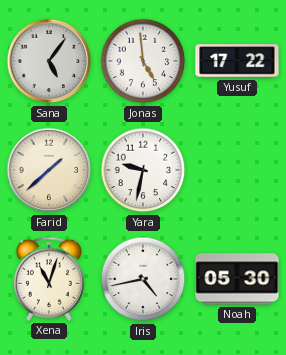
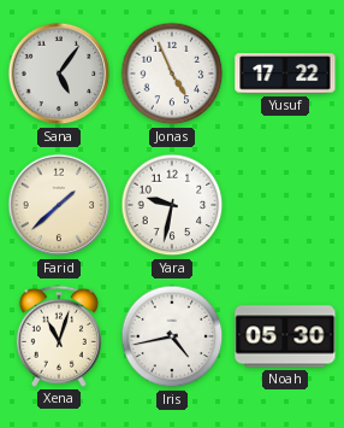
Jonas: 4:59 -> 4:56 (172, 74)
